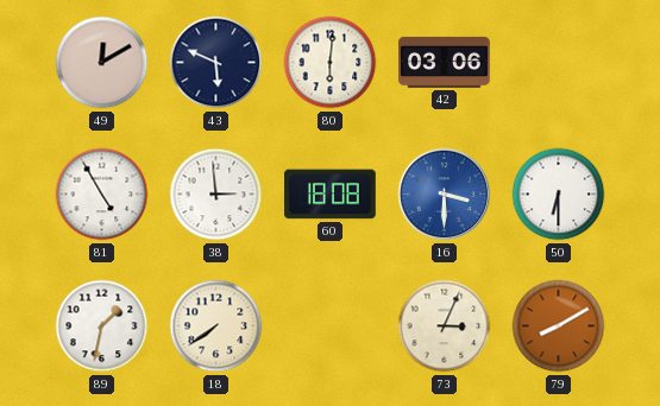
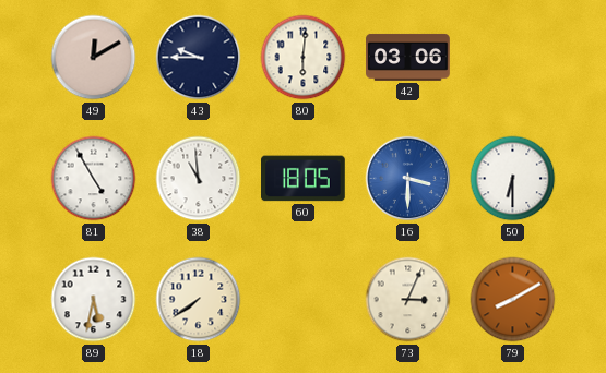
43: 5:49 -> 9:45 (199, 58)
38: 2:59 -> 10:59 (199, 179)
60: 18:08 -> 18:05 (304, 179)
89: 1:32 -> 5:32 (94, 300)
